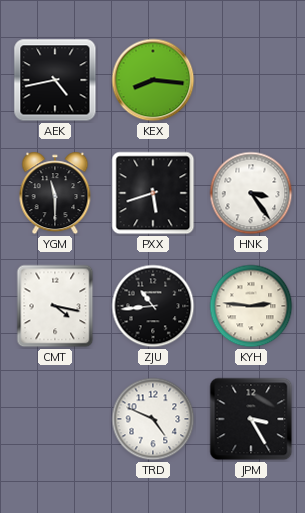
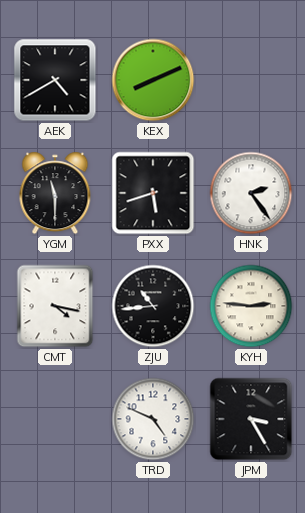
AEK: 4:43 -> 4:40 (55, 80)
KEX: 8:16 -> 8:11 (153, 80)
HNK: 3:24 -> 2:24 (251, 193)
